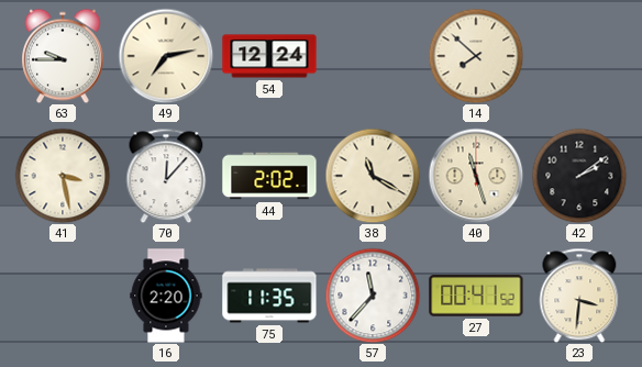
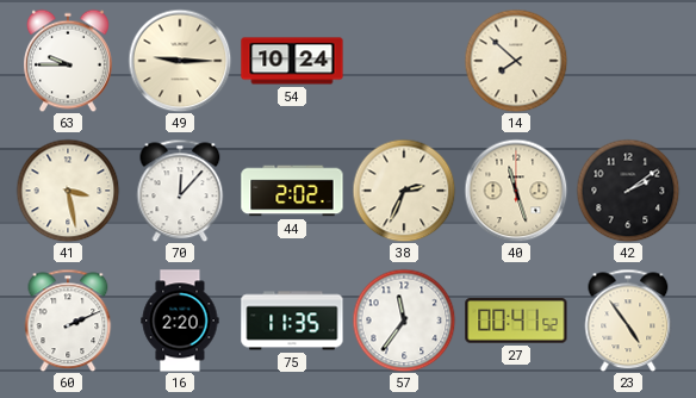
49: 7:13 -> 9:15 (180, 61)
54: 12:24 -> 10:24 (292, 61)
38: 11:20 -> 2:34 (404, 191)
60: none -> 2:11 (68, 321)
57: 11:37 -> 11:36 (404, 321)
23: 3:31 -> 4:54 (628, 321)
